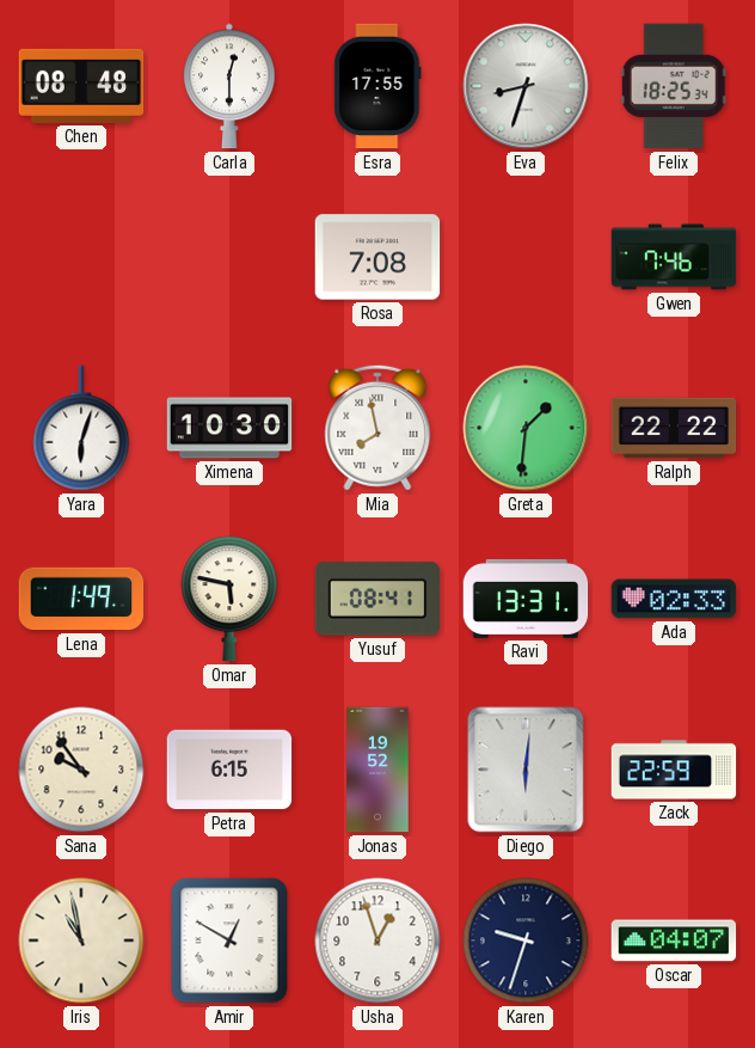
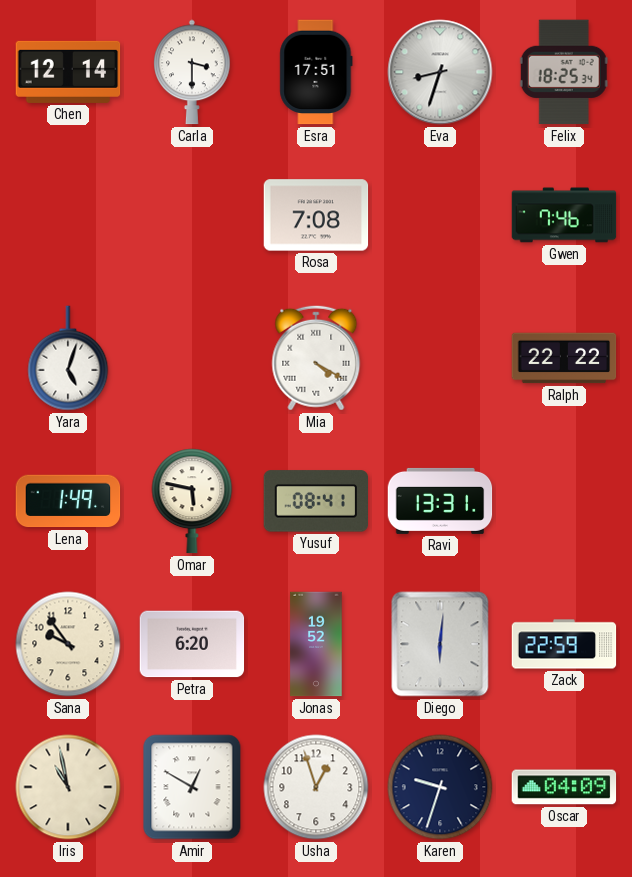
Chen: 08:48 -> 12:14 (68, 72)
Carla: 12:30 -> 3:30 (192, 72)
Esra: 17:55 -> 17:51 (316, 72)
Yara: 6:03 -> 5:03 (68, 358)
Ximena: 10:30 -> none (229, 428)
Mia: 7:58 -> 4:20 (316, 358)
Greta: 1:31 -> none (526, 428)
Ada: 02:33 -> none (674, 599)
Petra: 6:15 -> 6:20 (192, 644)
Oscar: 04:07 -> 04:09 (564, 787)
